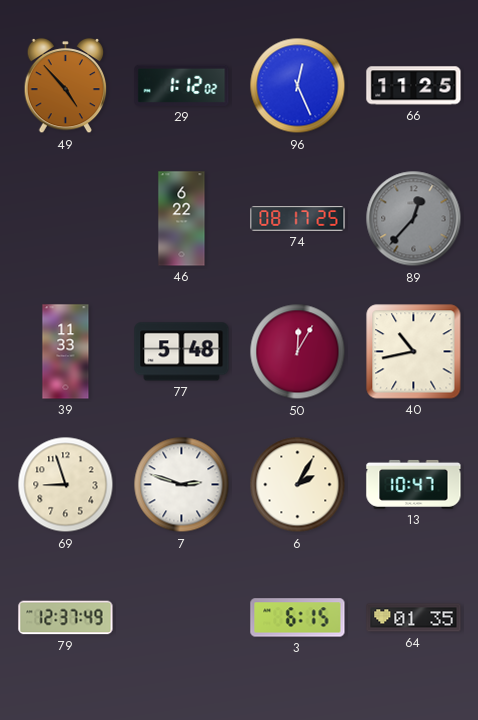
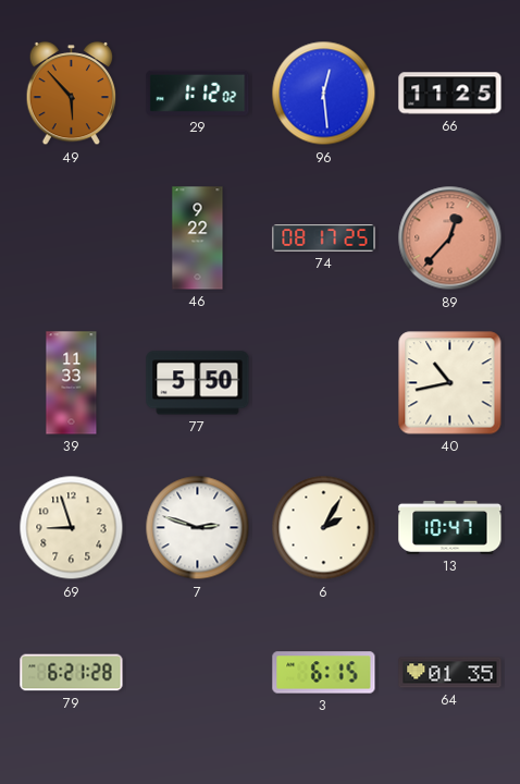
49: 4:53 -> 5:53 (72, 94)
96: 12:26 -> 12:29 (324, 94)
46: 6:22 -> 9:22 (198, 238)
89 dial: grey -> salmon (450, 238)
77: 5:48 -> 5:50 (198, 383)
50: 12:05 -> none (298, 352)
79: 12:37 -> 6:21 (72, 673)
